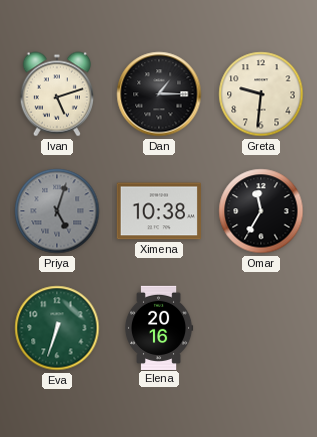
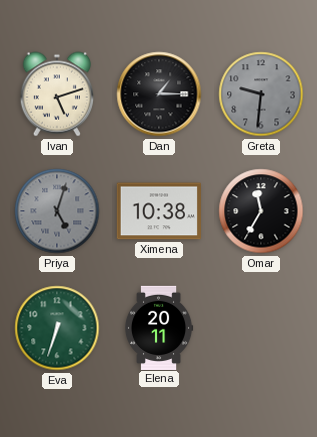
Greta dial: cream -> grey (261, 94)
Elena: 20:16 -> 20:11 (159, 327)
